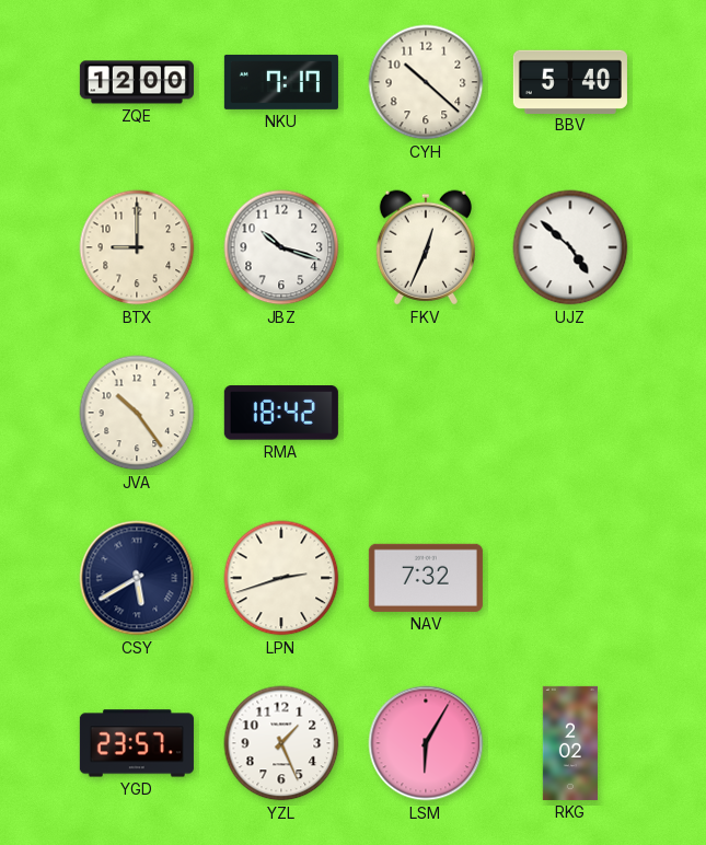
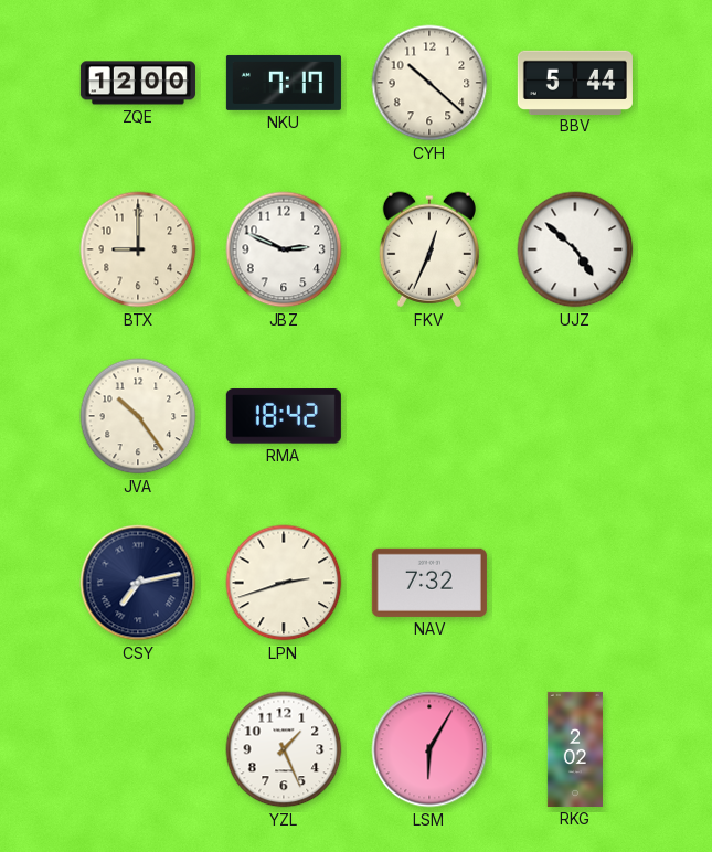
BBV: 5:40 -> 5:44 (575, 82)
JBZ: 10:18 -> 2:49 (284, 249)
CSY: 5:40 -> 7:13 (138, 583)
YGD: 23:57 -> none (137, 743)
